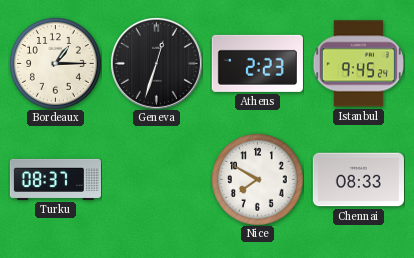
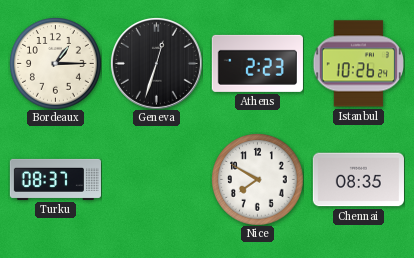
Istanbul: 9:45 -> 10:26 (358, 64)
Chennai: 08:33 -> 08:35 (358, 180)
